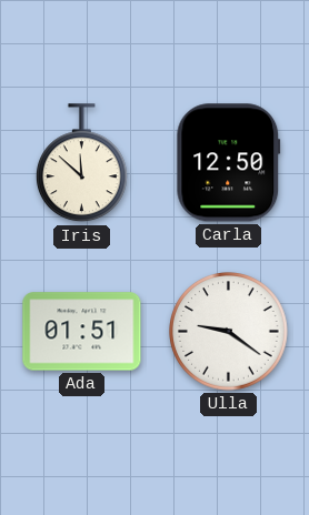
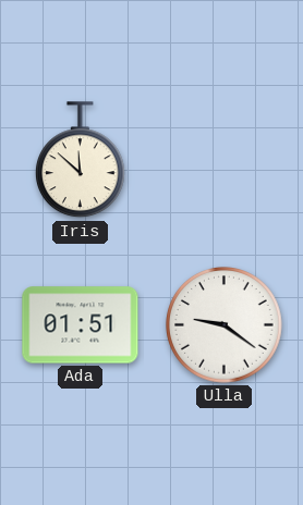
Carla: 12:50 -> none (229, 163)
